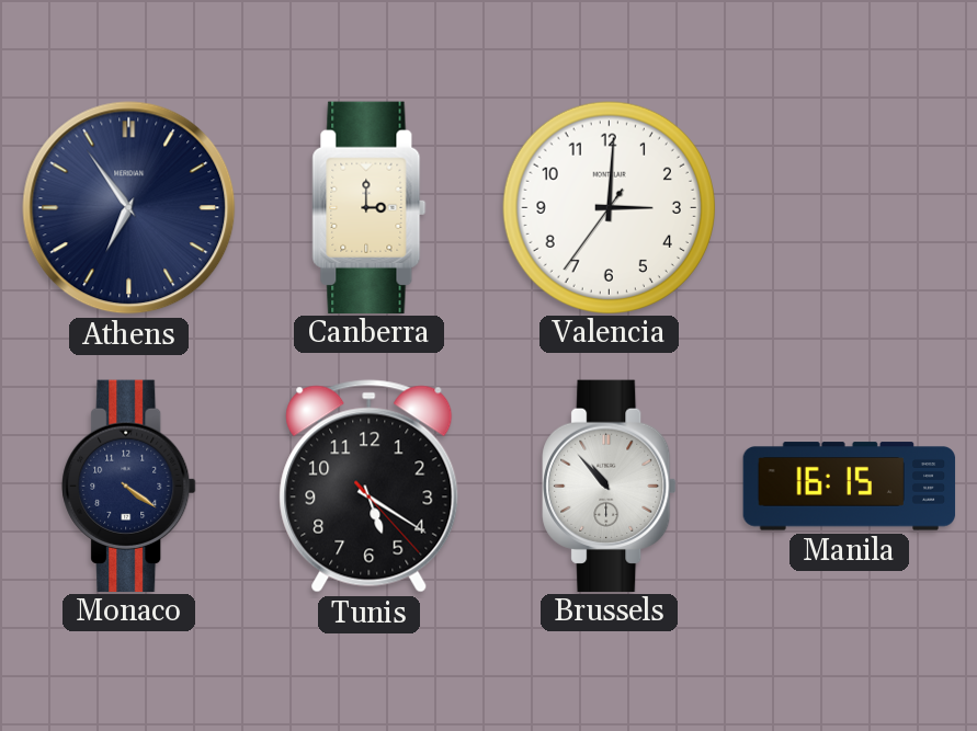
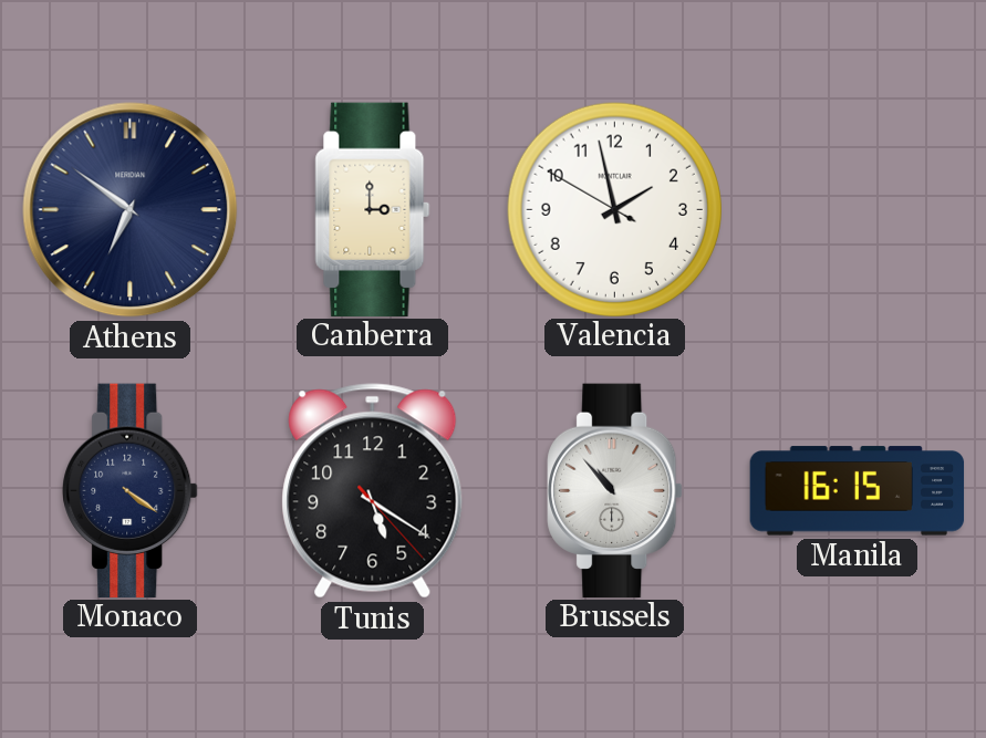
Athens: 6:54 -> 6:51 (131, 210)
Valencia: 3:00 -> 1:57 (614, 209)
